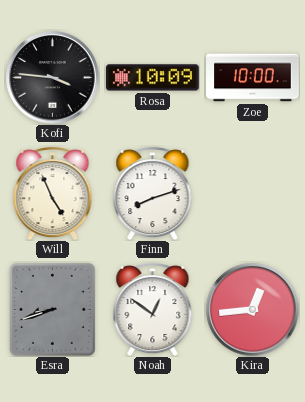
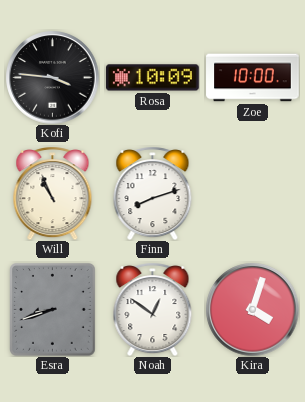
Will: 4:56 -> 10:56 (53, 193)
Kira: 12:44 -> 4:03 (252, 309)
